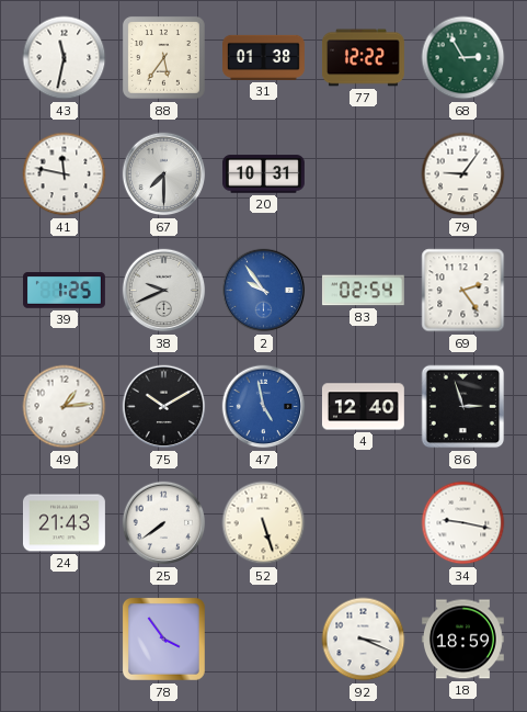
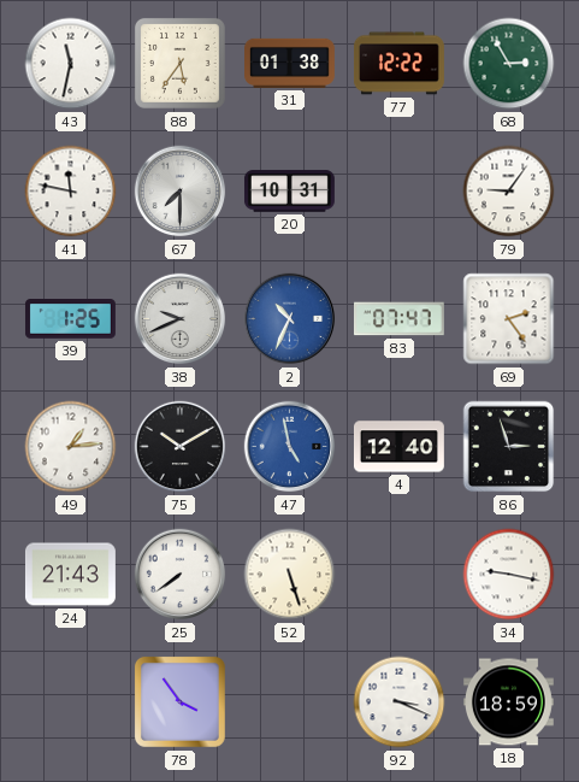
2: 9:54 -> 10:34 (290, 319)
83: 02:54 -> 07:47 (398, 319)
